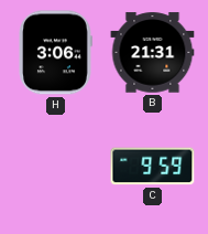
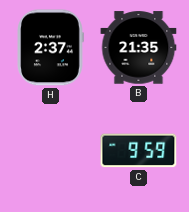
H: 3:06 -> 2:37 (50, 48)
B: 21:31 -> 21:35 (139, 48)
